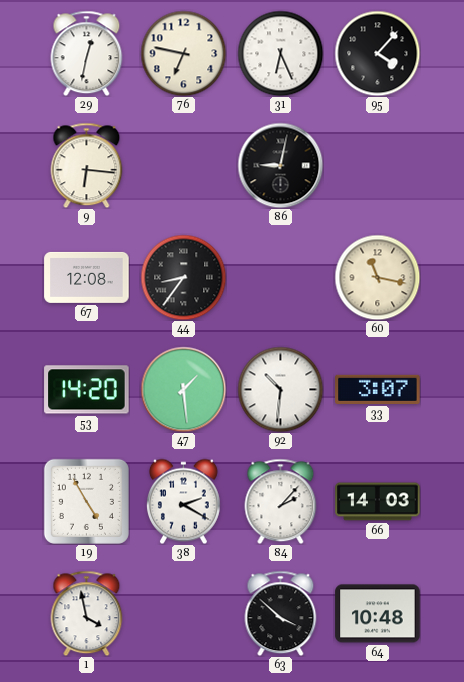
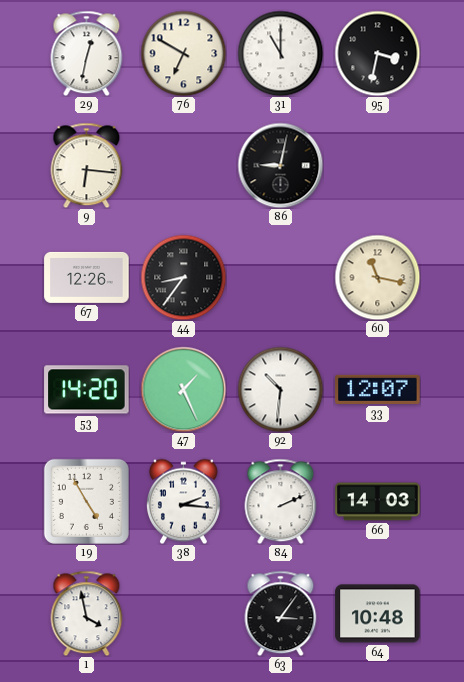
76: 6:47 -> 6:50 (183, 53)
31: 6:26 -> 11:00 (280, 53)
95: 4:07 -> 3:32 (377, 53)
67: 12:08 -> 12:26 (87, 277)
47: 1:29 -> 1:26 (183, 389)
33: 3:07 -> 12:07 (378, 389)
38: 2:20 -> 2:16 (183, 501)
84: 2:07 -> 2:11 (281, 501)
63: 3:52 -> 3:06 (281, 613)
